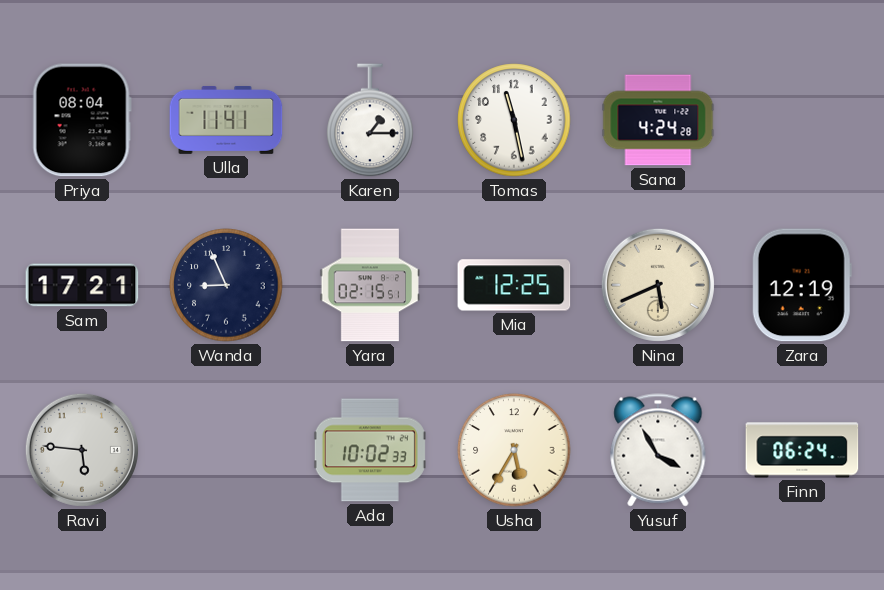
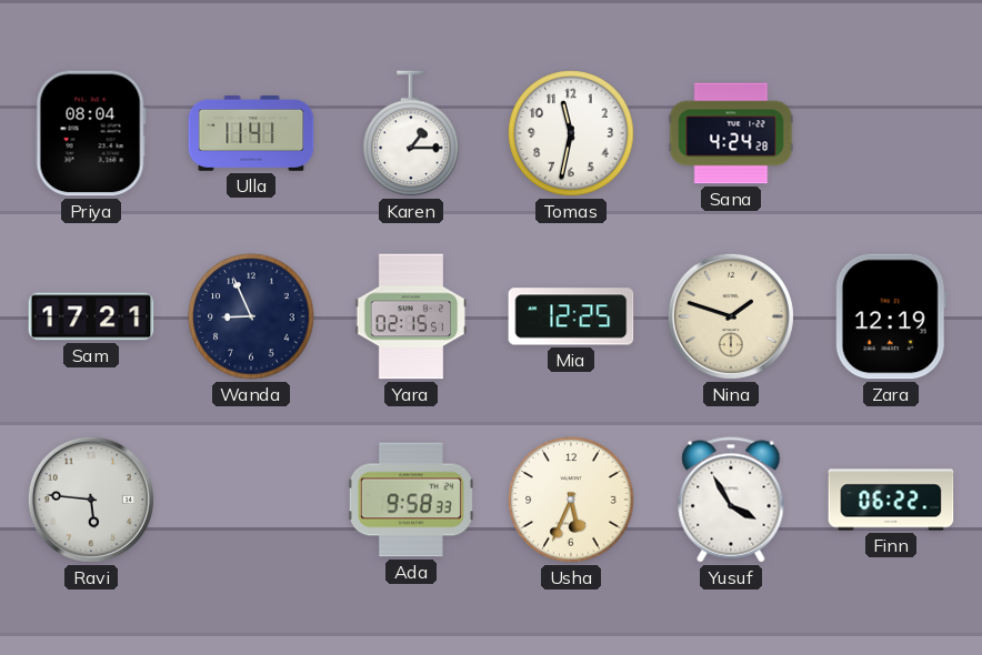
Tomas: 11:28 -> 11:32 (571, 133)
Nina: 5:41 -> 1:48 (731, 316)
Ada: 10:02 -> 9:58 (411, 500)
Usha: 5:35 -> 5:34 (571, 500)
Finn: 06:24 -> 06:22 (891, 500)
